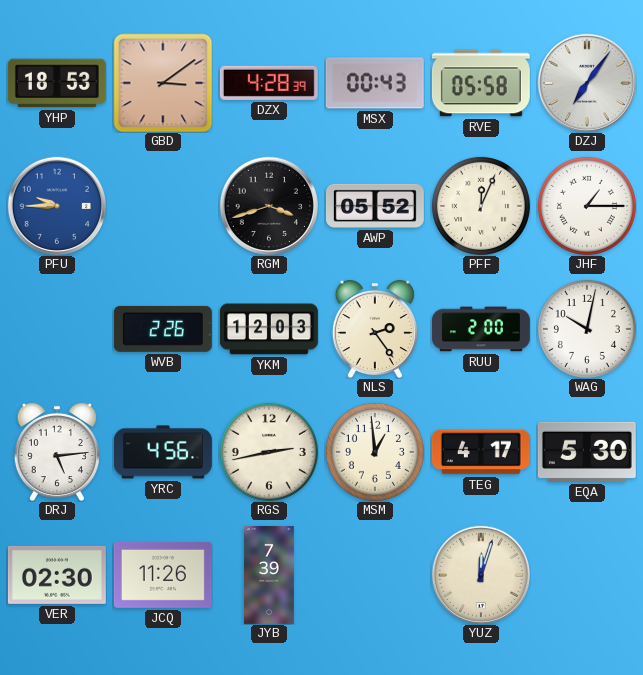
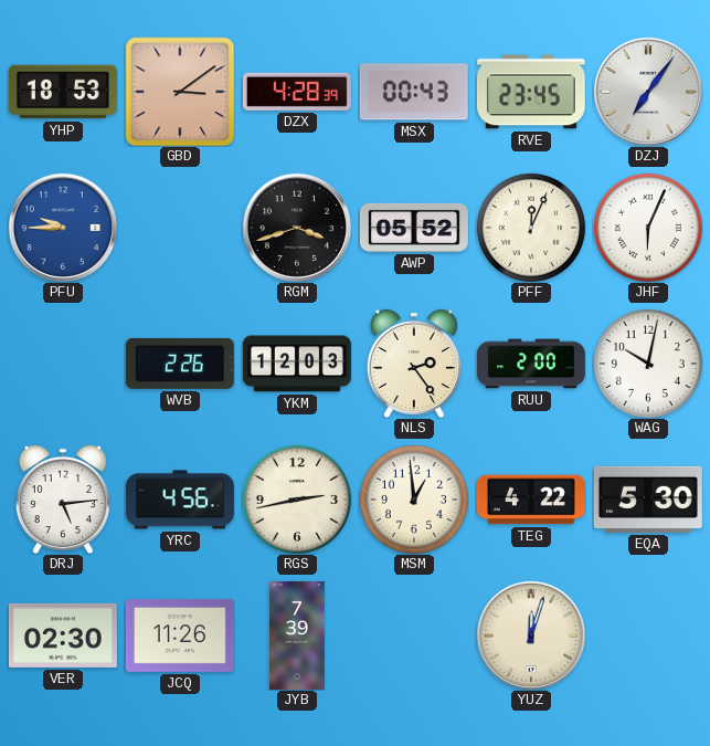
RVE: 05:58 -> 23:45 (531, 92)
JHF: 1:15 -> 6:04 (648, 228)
TEG: 4:17 -> 4:22 (531, 500)
